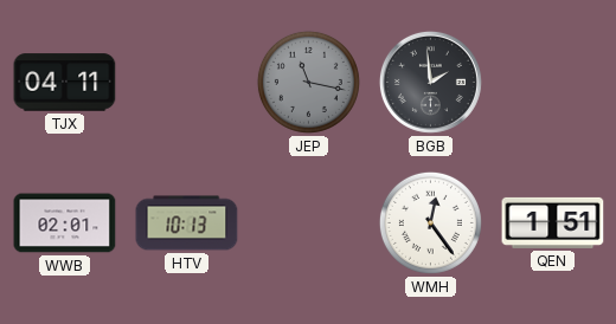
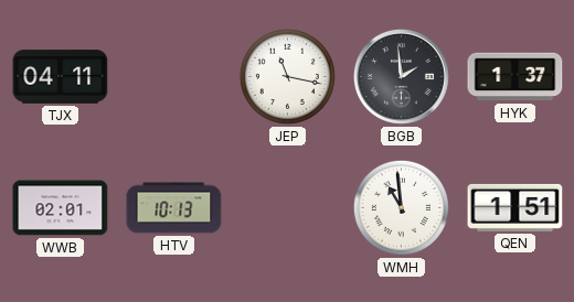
JEP dial: grey -> white (287, 76)
HYK: none -> 1:37 (515, 77)
WMH: 12:24 -> 10:59 (401, 207)
